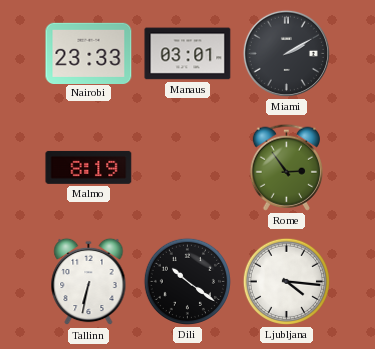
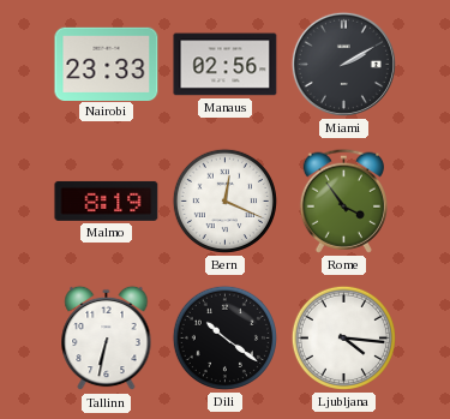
Manaus: 03:01 -> 02:56 (226, 65)
Bern: none -> 12:19 (224, 200)
Rome: 2:54 -> 3:54 (343, 200)
